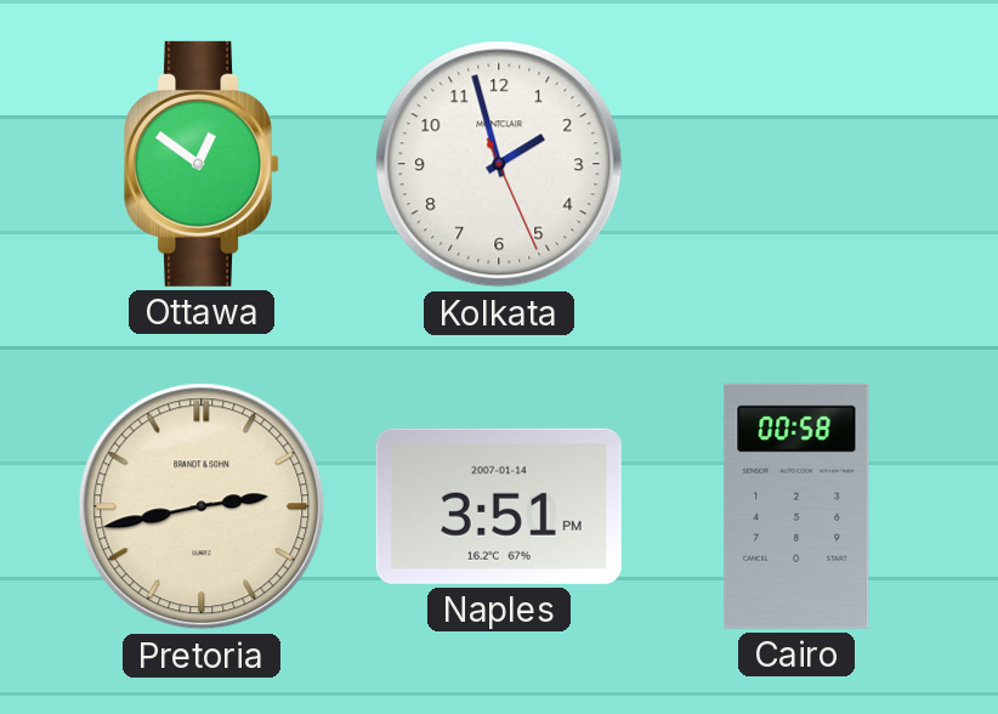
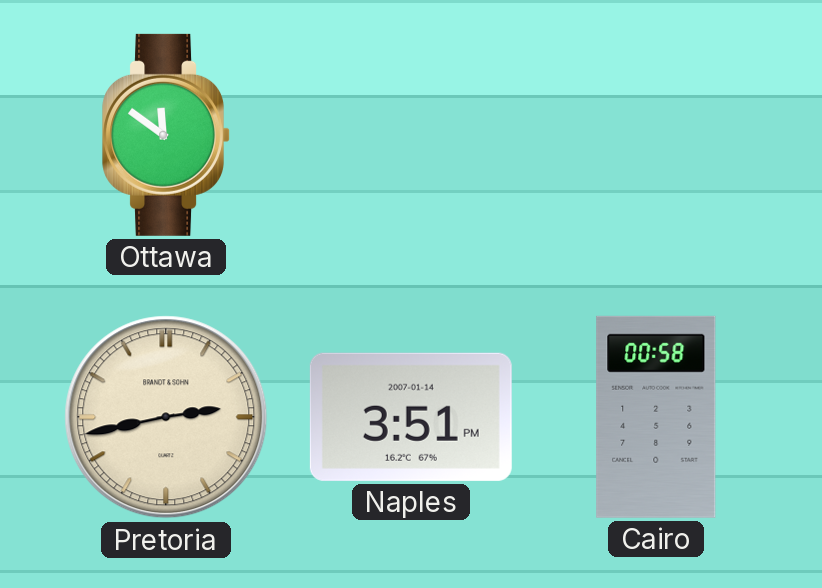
Ottawa: 12:51 -> 11:51 (166, 135)
Kolkata: 1:57 -> none (499, 164)
